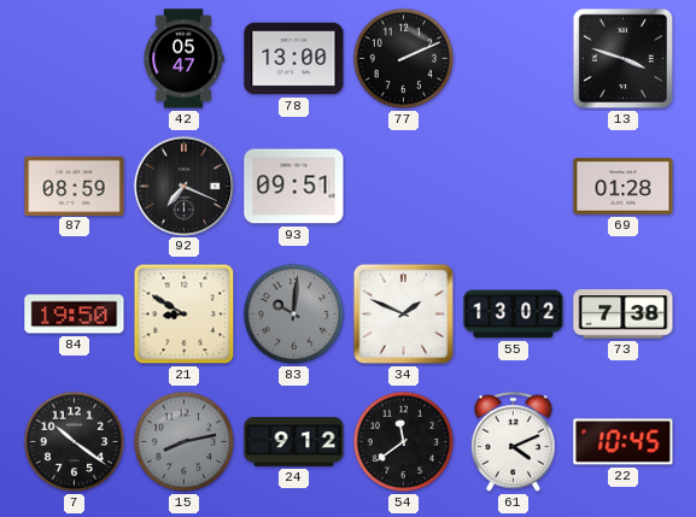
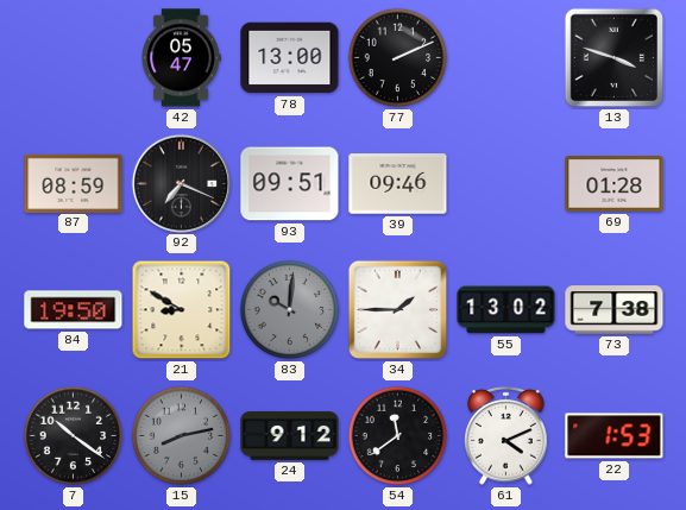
39: none -> 09:46 (398, 184)
34: 1:49 -> 1:45 (398, 310)
22: 10:45 -> 1:53 (615, 436)
